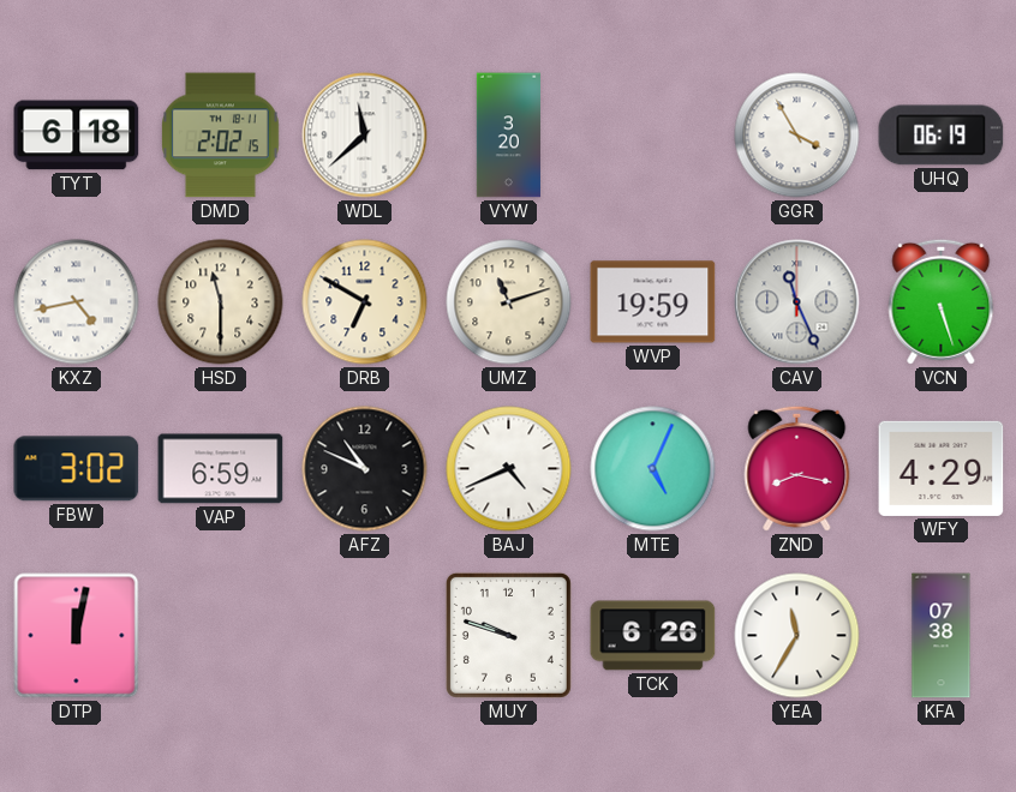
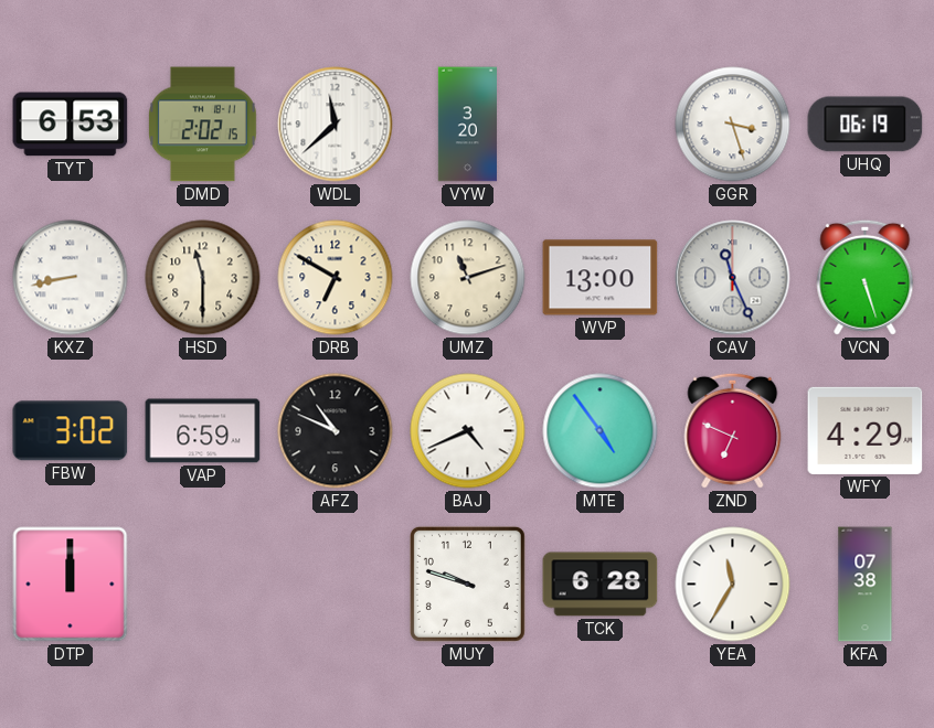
TYT: 6:18 -> 6:53 (71, 125)
GGR: 3:55 -> 3:27 (733, 125)
KXZ: 4:43 -> 8:43 (71, 278)
WVP: 19:59 -> 13:00 (601, 278)
MTE: 5:04 -> 4:54 (601, 431)
ZND: 8:17 -> 6:49 (733, 430)
DTP: 12:02 -> 12:00 (71, 585)
TCK: 6:26 -> 6:28 (601, 585)
